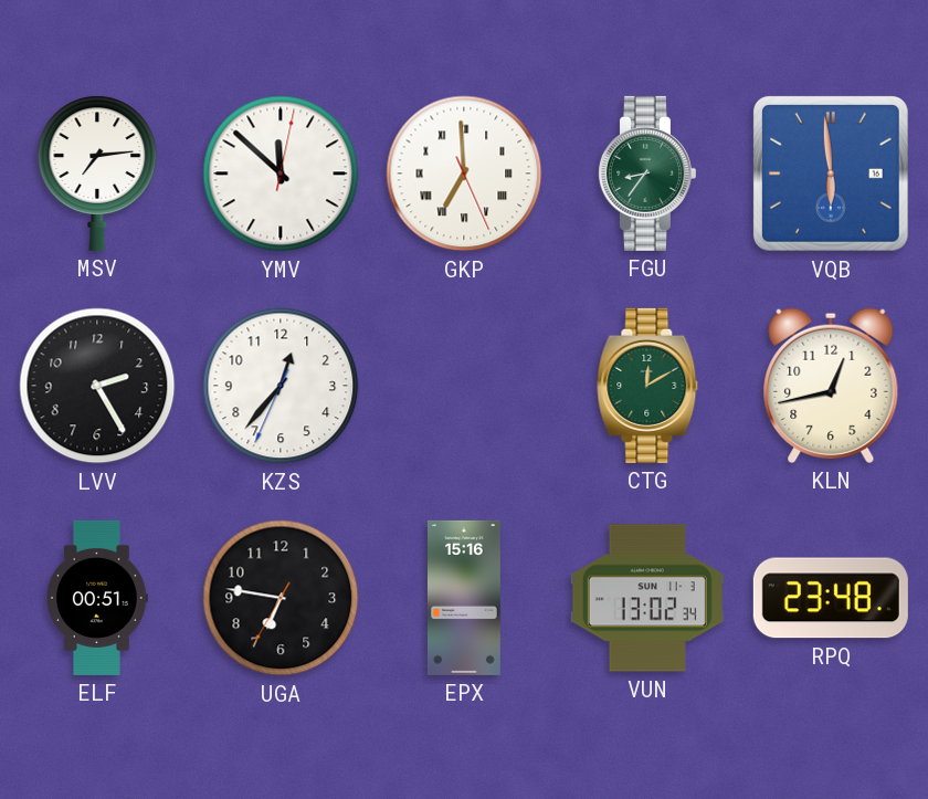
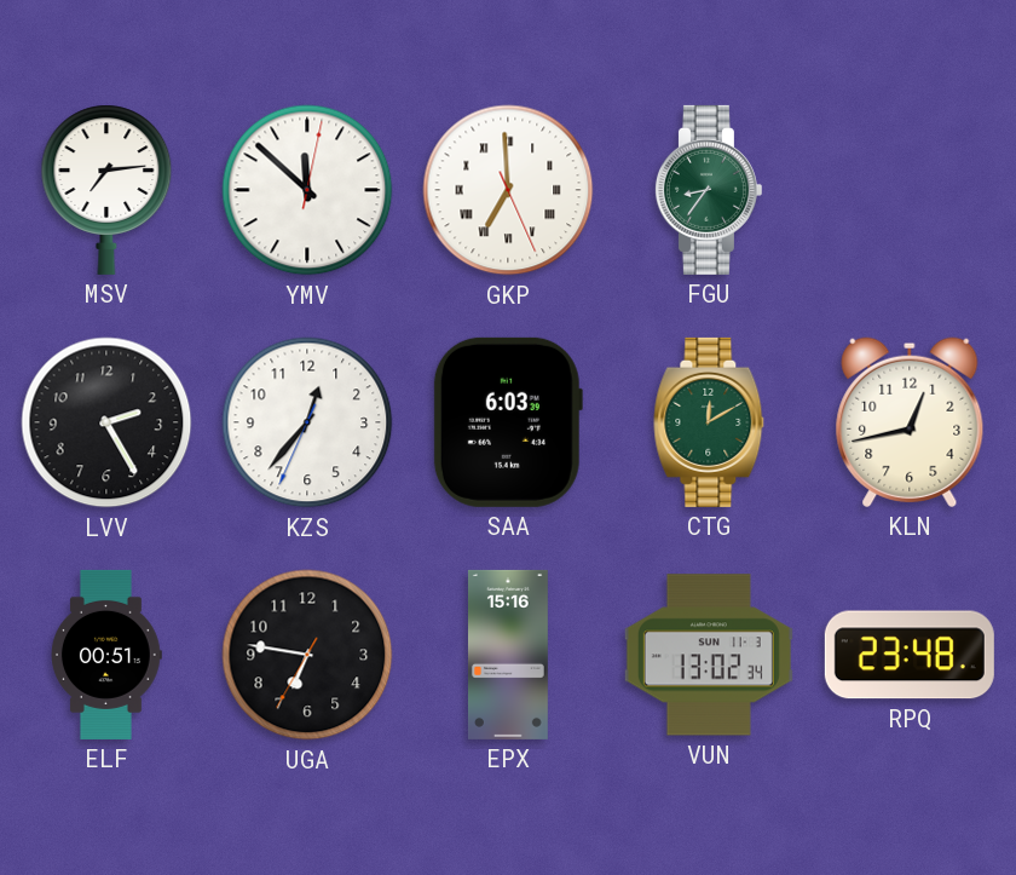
VQB: 5:59 -> none (831, 174)
SAA: none -> 6:03 (508, 422)
